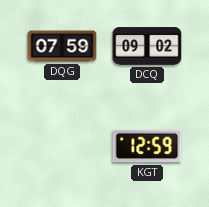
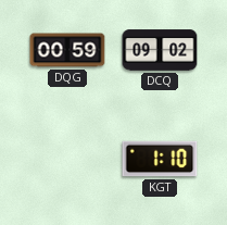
DQG: 07:59 -> 00:59 (67, 50)
KGT: 12:59 -> 1:10 (160, 159)
